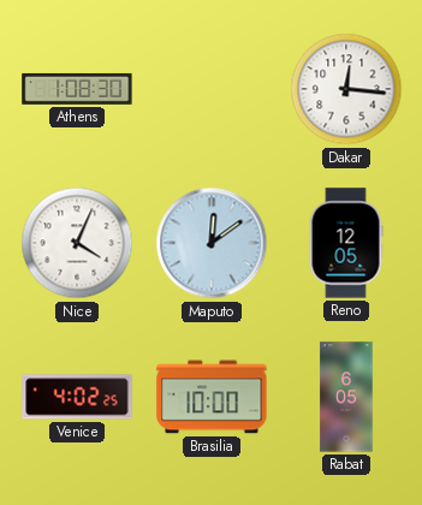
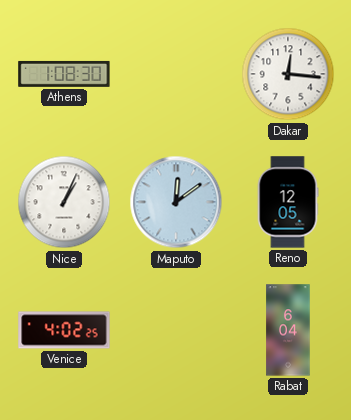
Nice: 4:04 -> 1:04 (64, 202)
Brasilia: 10:00 -> none (212, 397)
Rabat: 6:05 -> 6:04 (288, 330)
